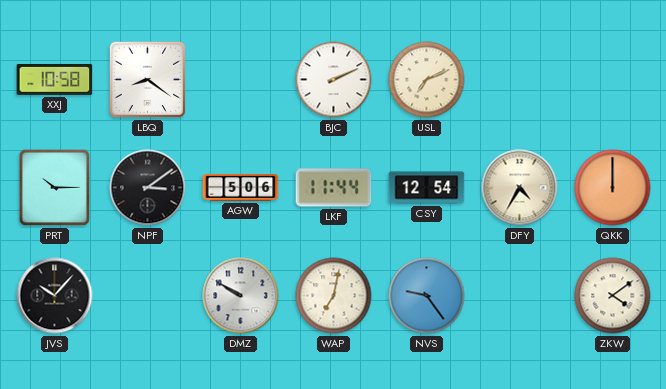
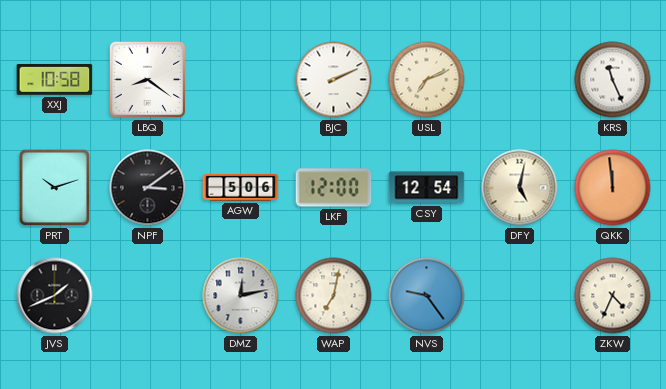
KRS: none -> 11:26 (613, 80)
PRT: 10:15 -> 10:12 (55, 188)
LKF: 11:44 -> 12:00 (334, 188)
DFY: 4:35 -> 5:02 (520, 188)
QKK: 12:00 -> 11:59 (613, 188)
JVS: 10:07 -> 1:41 (55, 296)
DMZ: 9:50 -> 12:13 (241, 296)
ZKW: 4:09 -> 4:34 (613, 296)
